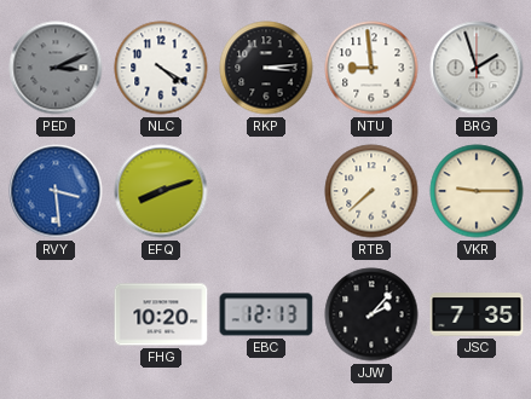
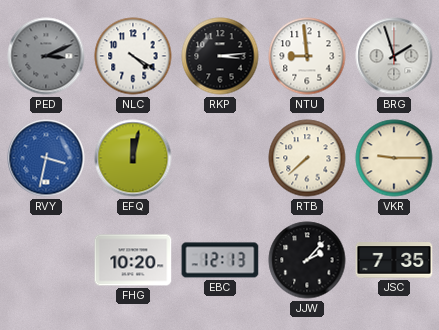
RVY: 3:29 -> 3:32 (46, 158)
EFQ: 8:12 -> 12:02 (133, 158)
